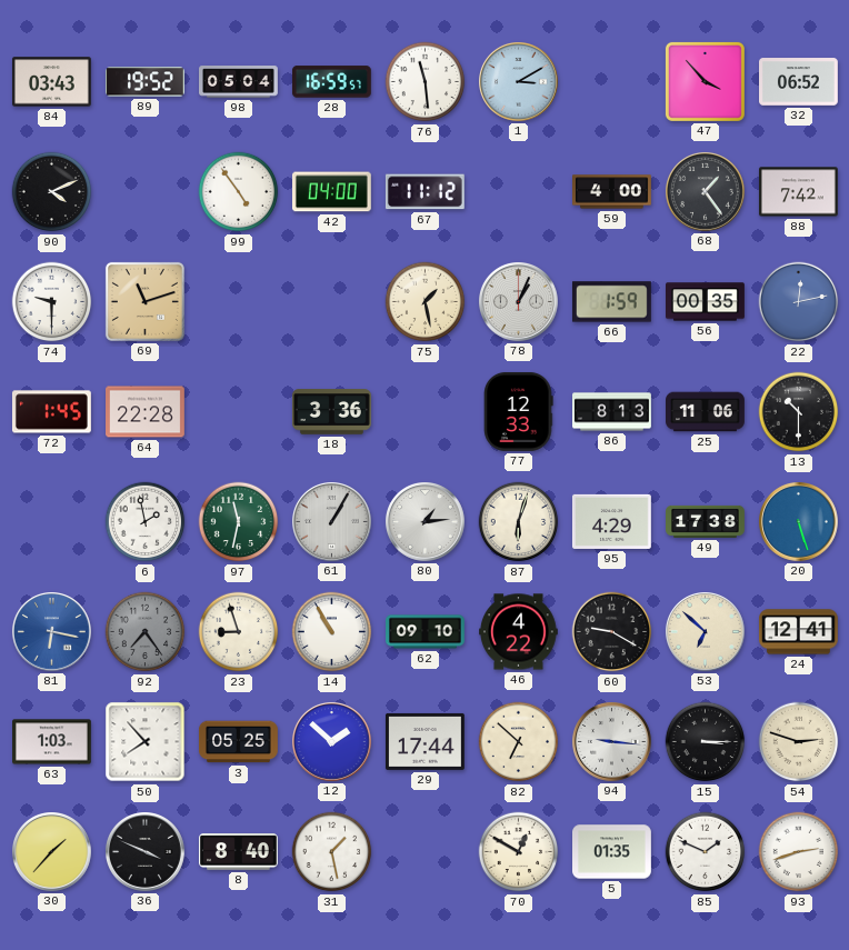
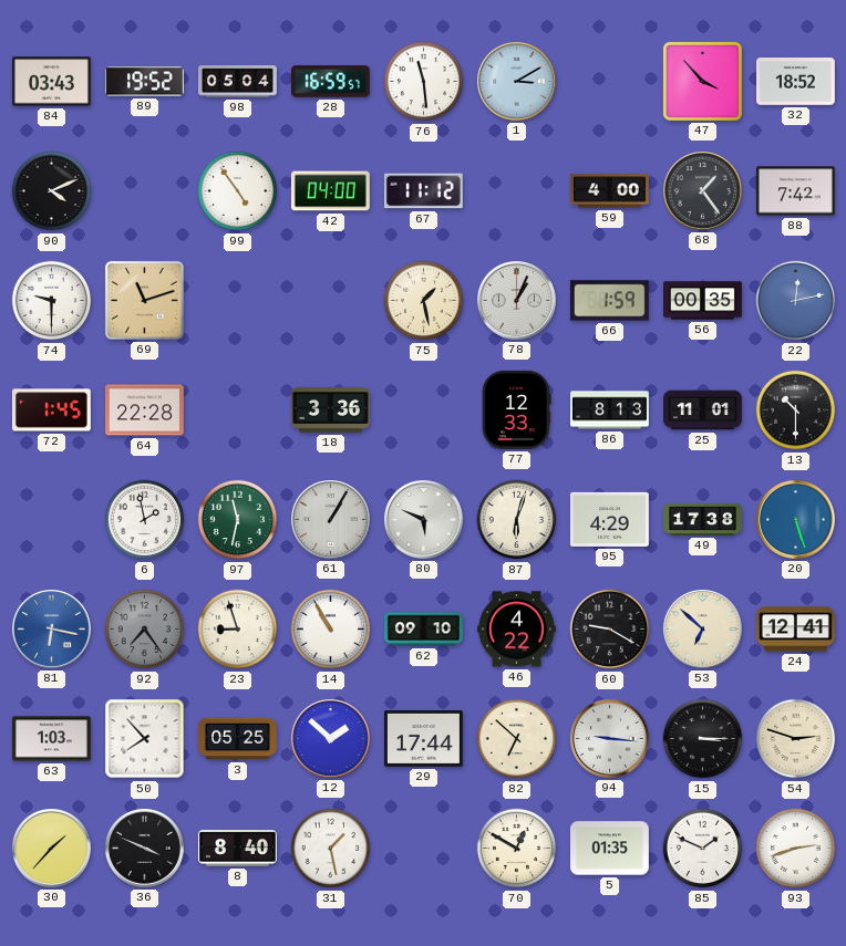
32: 06:52 -> 18:52 (796, 82)
25: 11:06 -> 11:01 (703, 410)
80: 1:14 -> 5:49 (424, 520)
